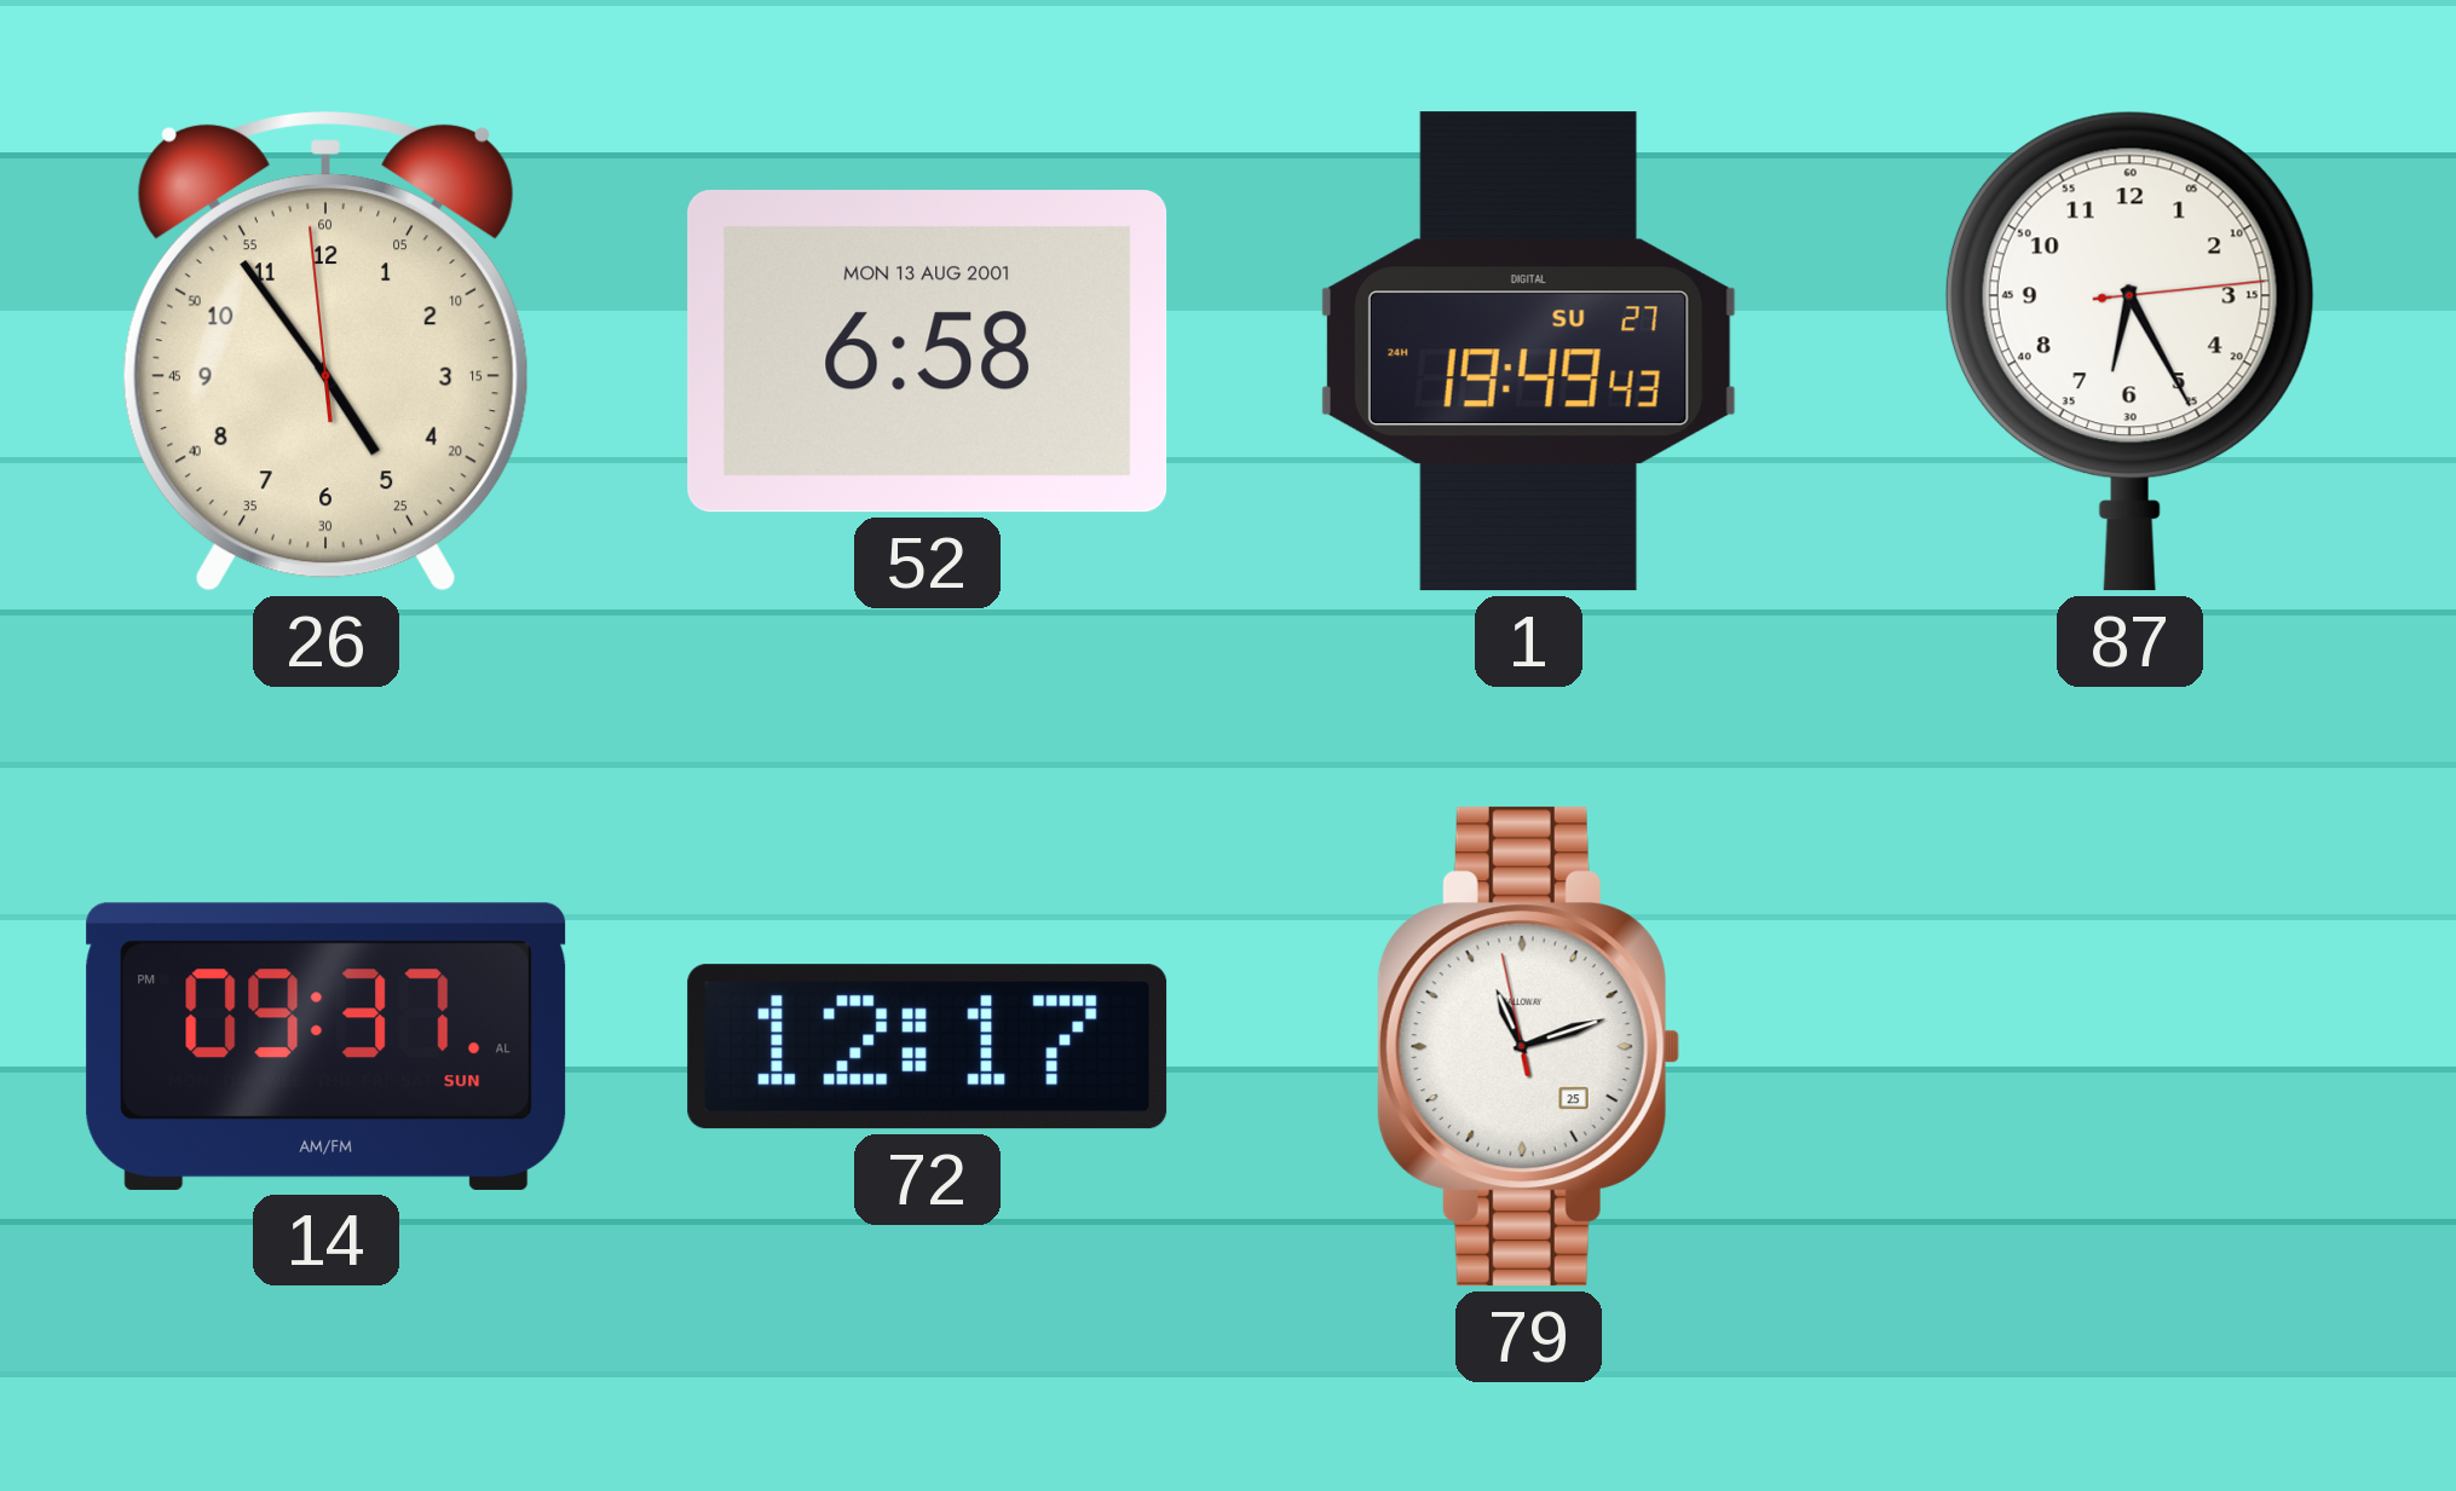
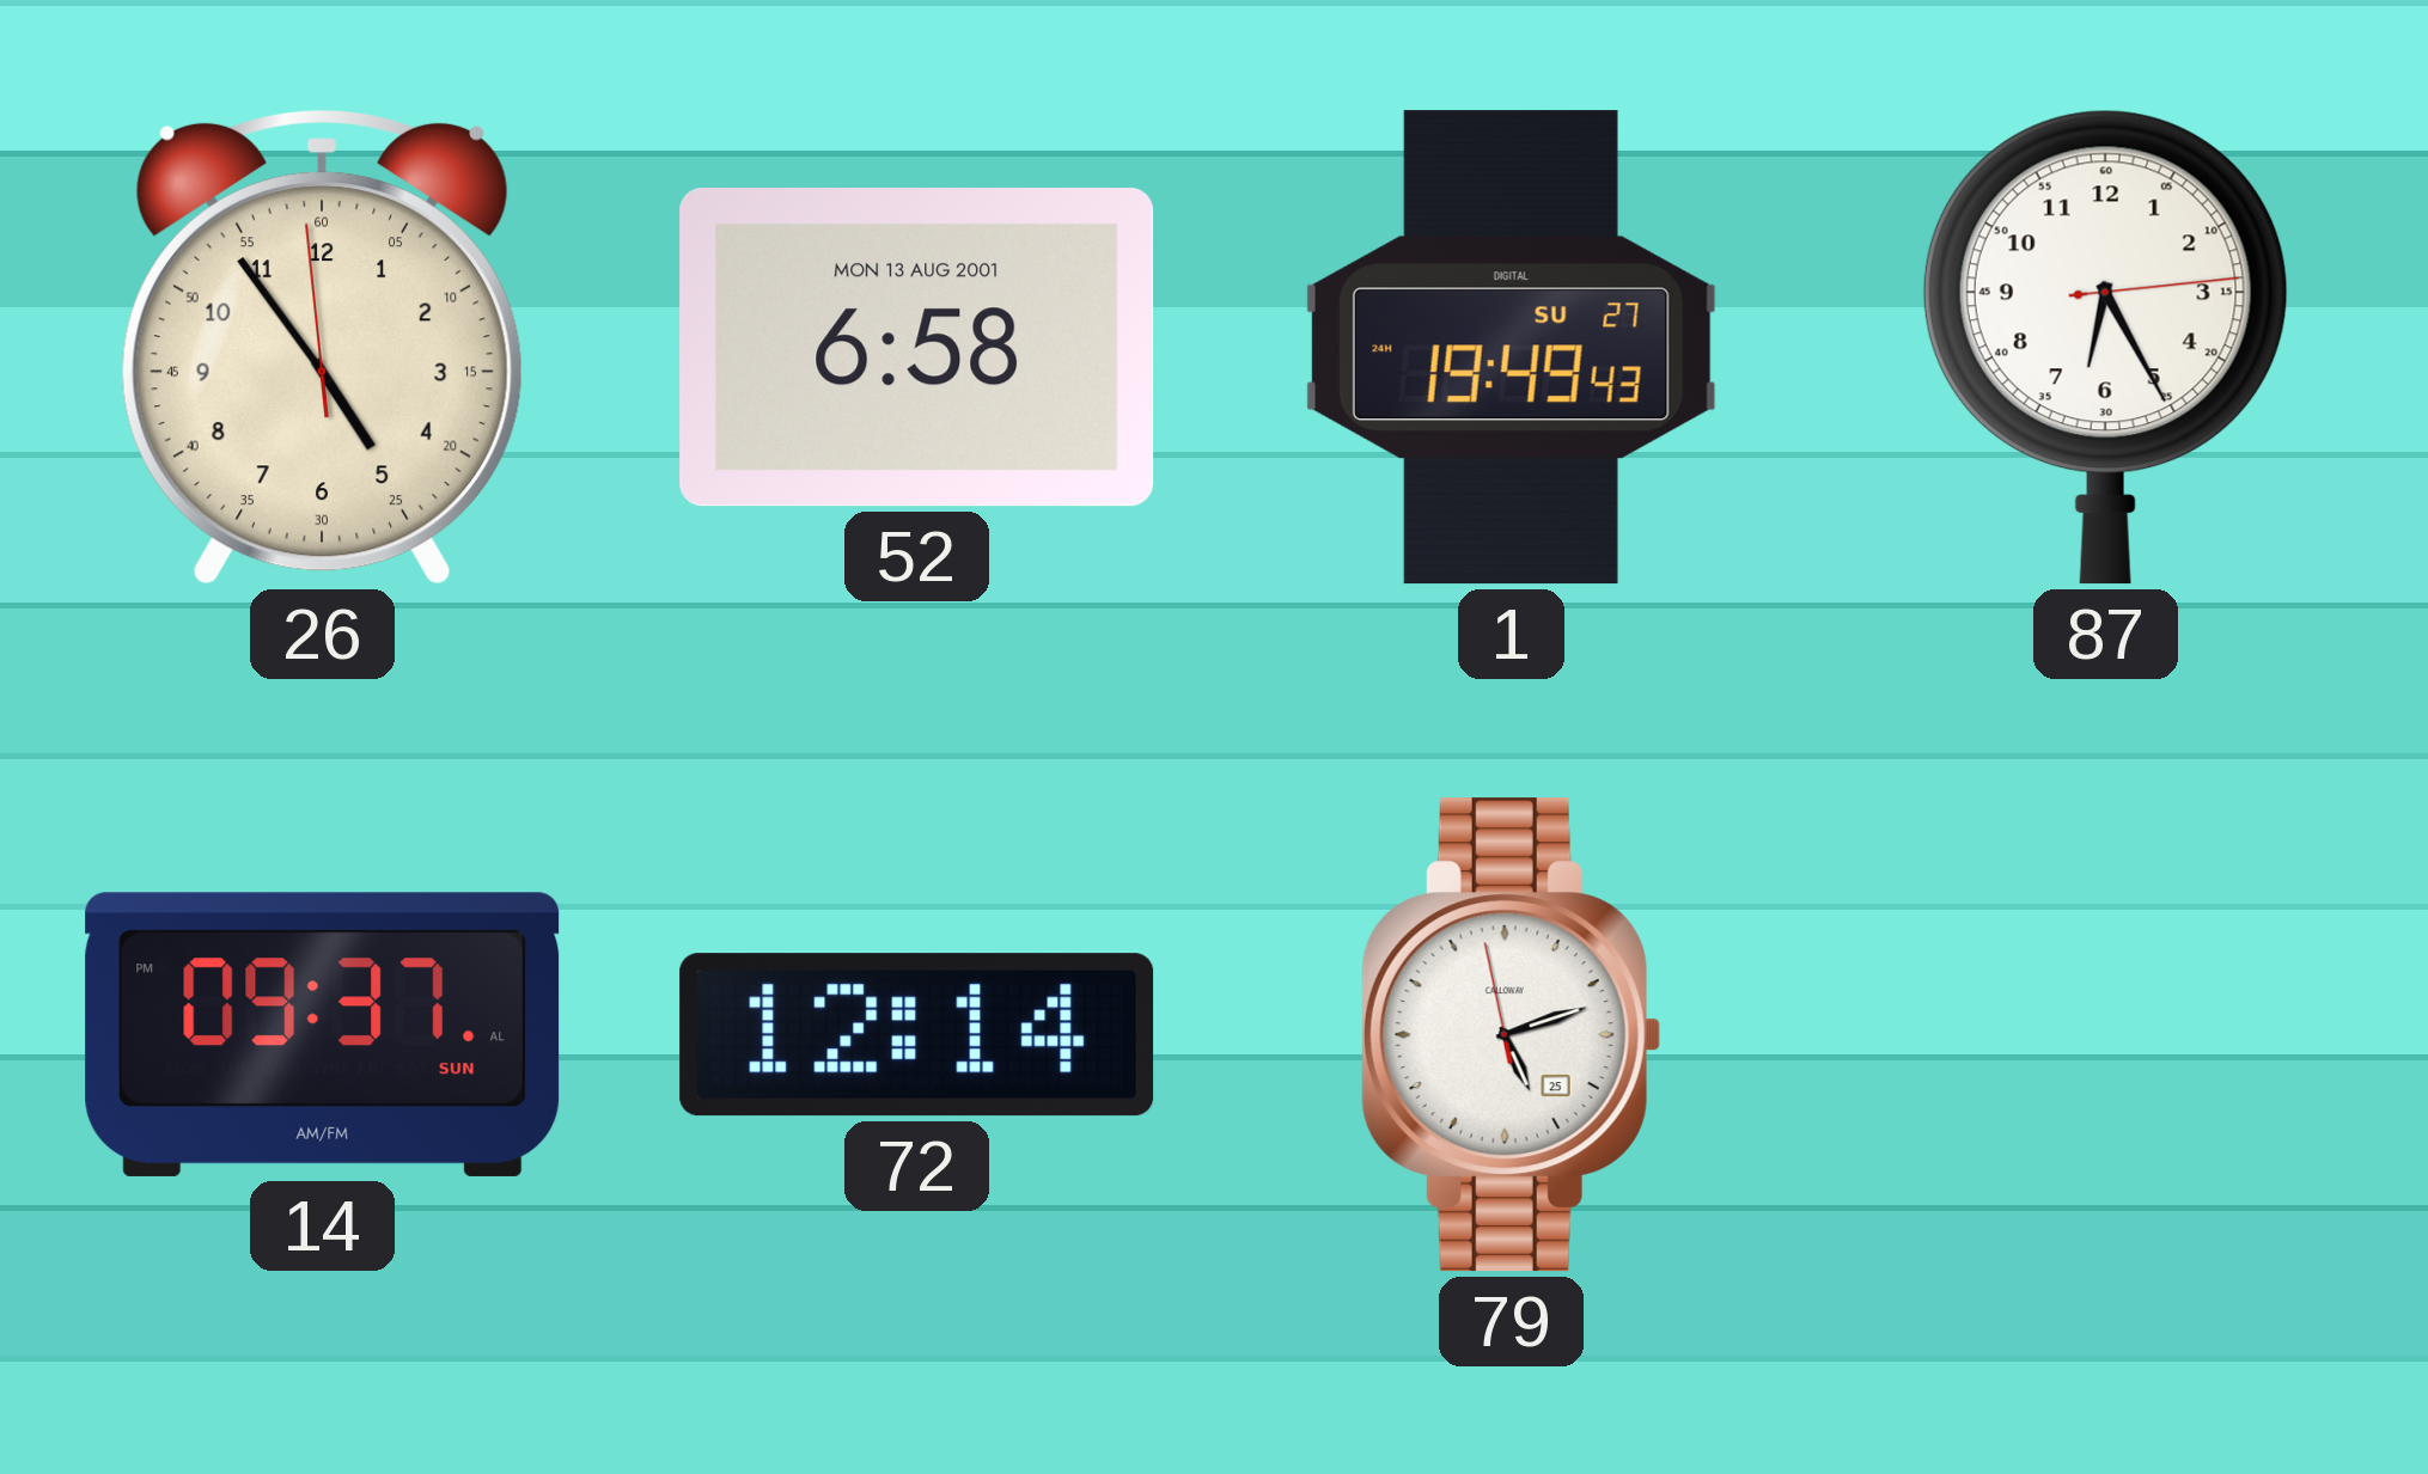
72: 12:17 -> 12:14 (917, 1035)
79: 11:11 -> 5:11 (1511, 1035)
